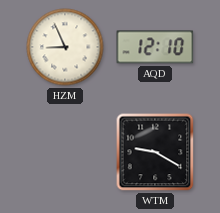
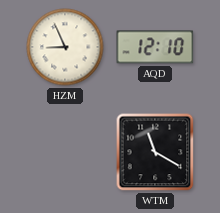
WTM: 9:20 -> 11:20 (155, 152)
